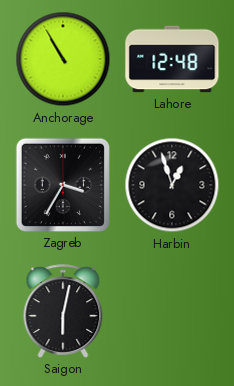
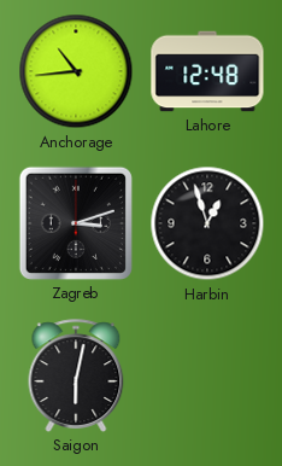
Anchorage: 10:55 -> 10:44 (76, 71)
Zagreb: 3:35 -> 3:12 (75, 223)
